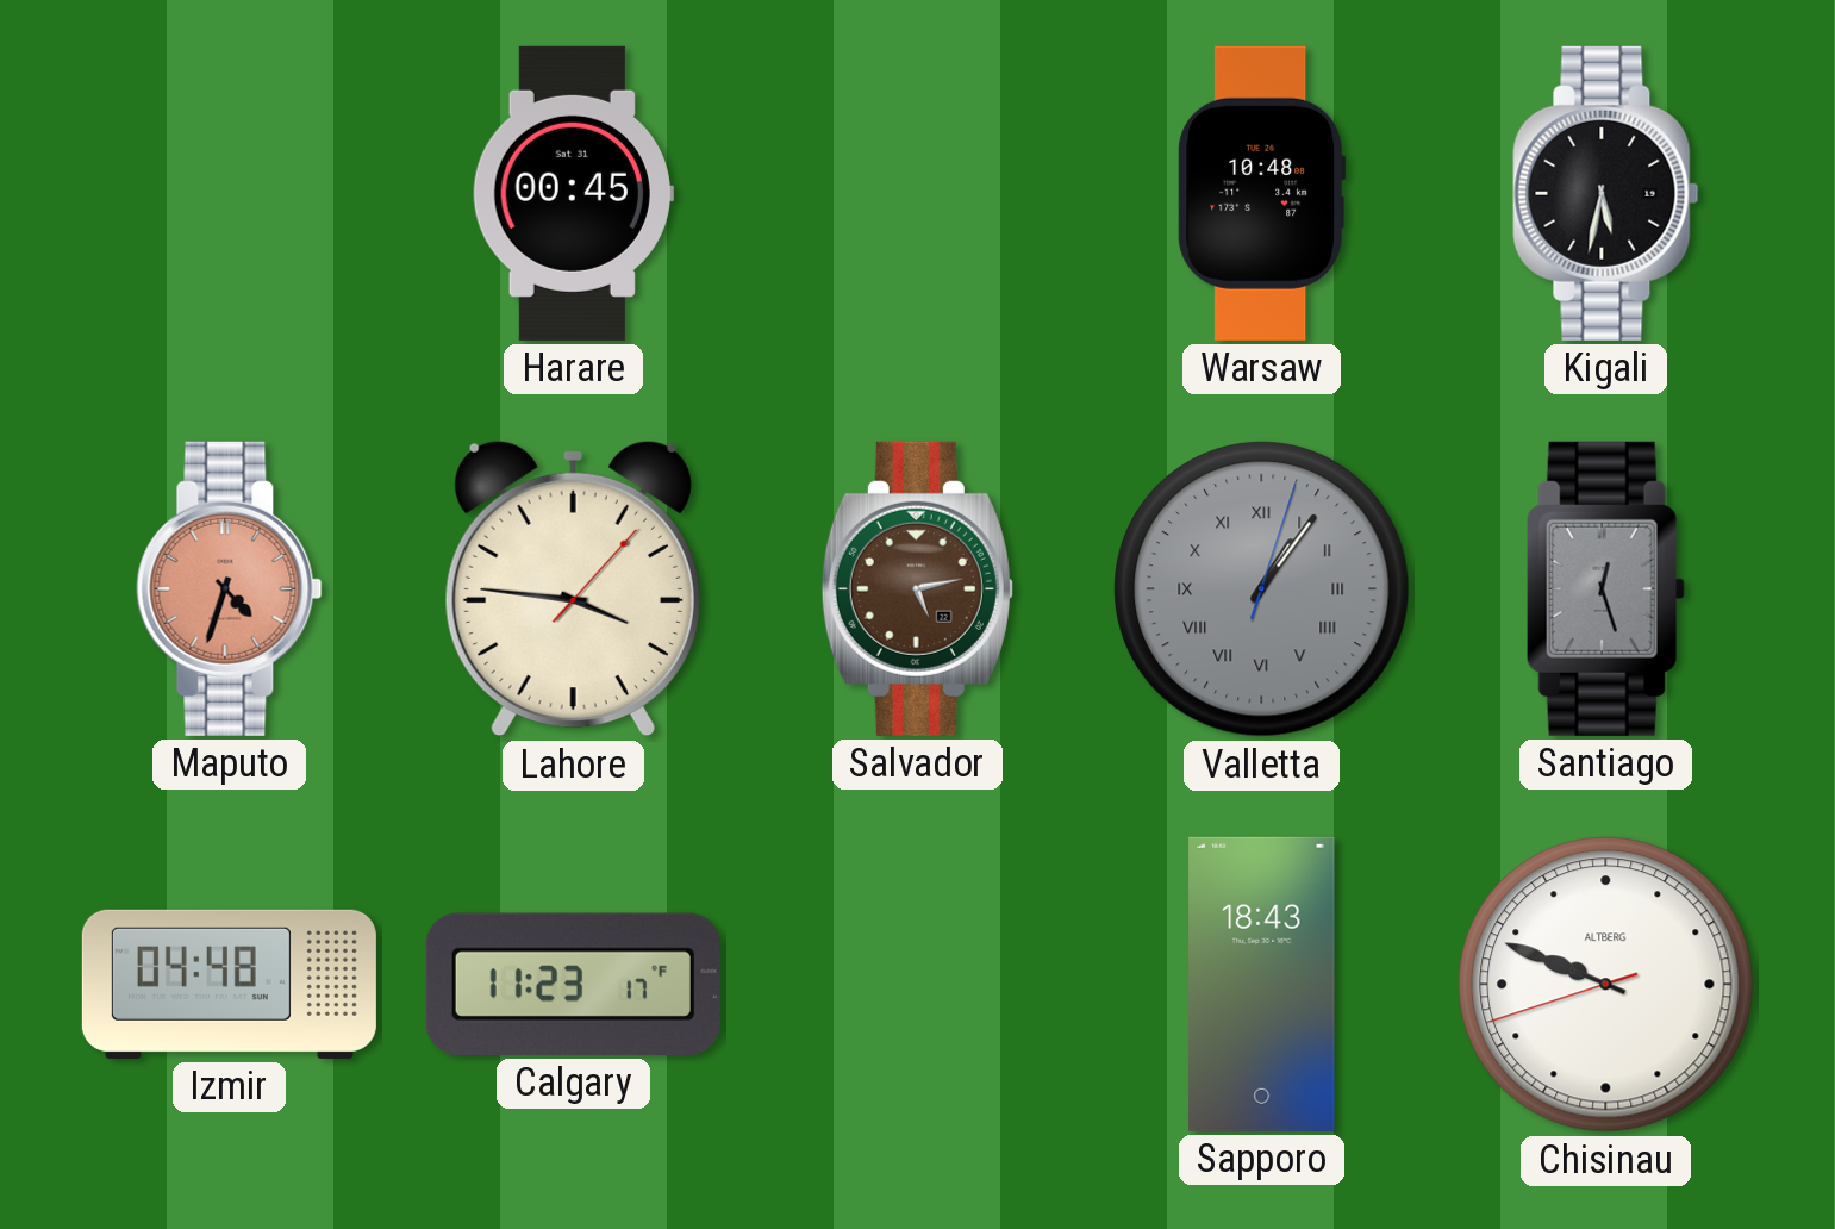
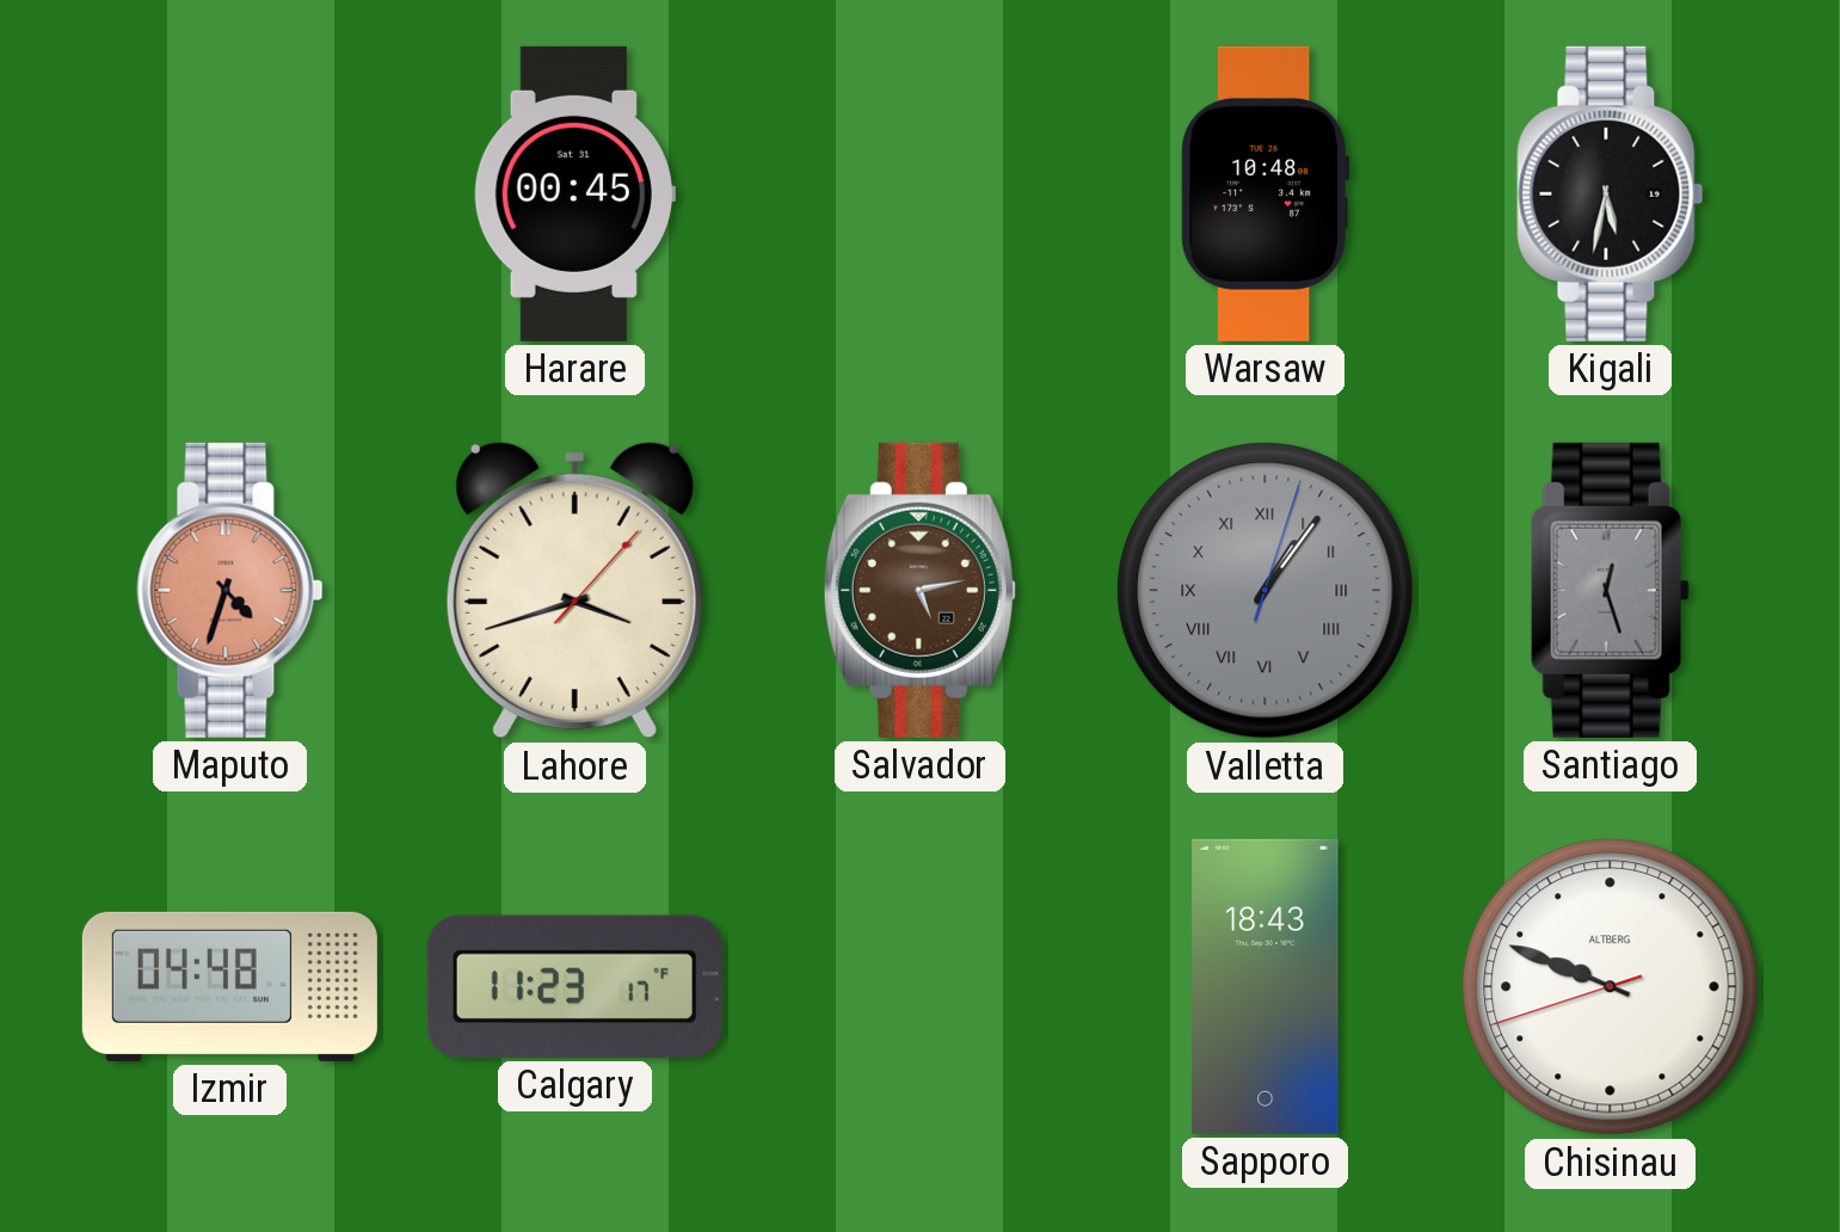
Lahore: 3:46 -> 3:42 (574, 590)
